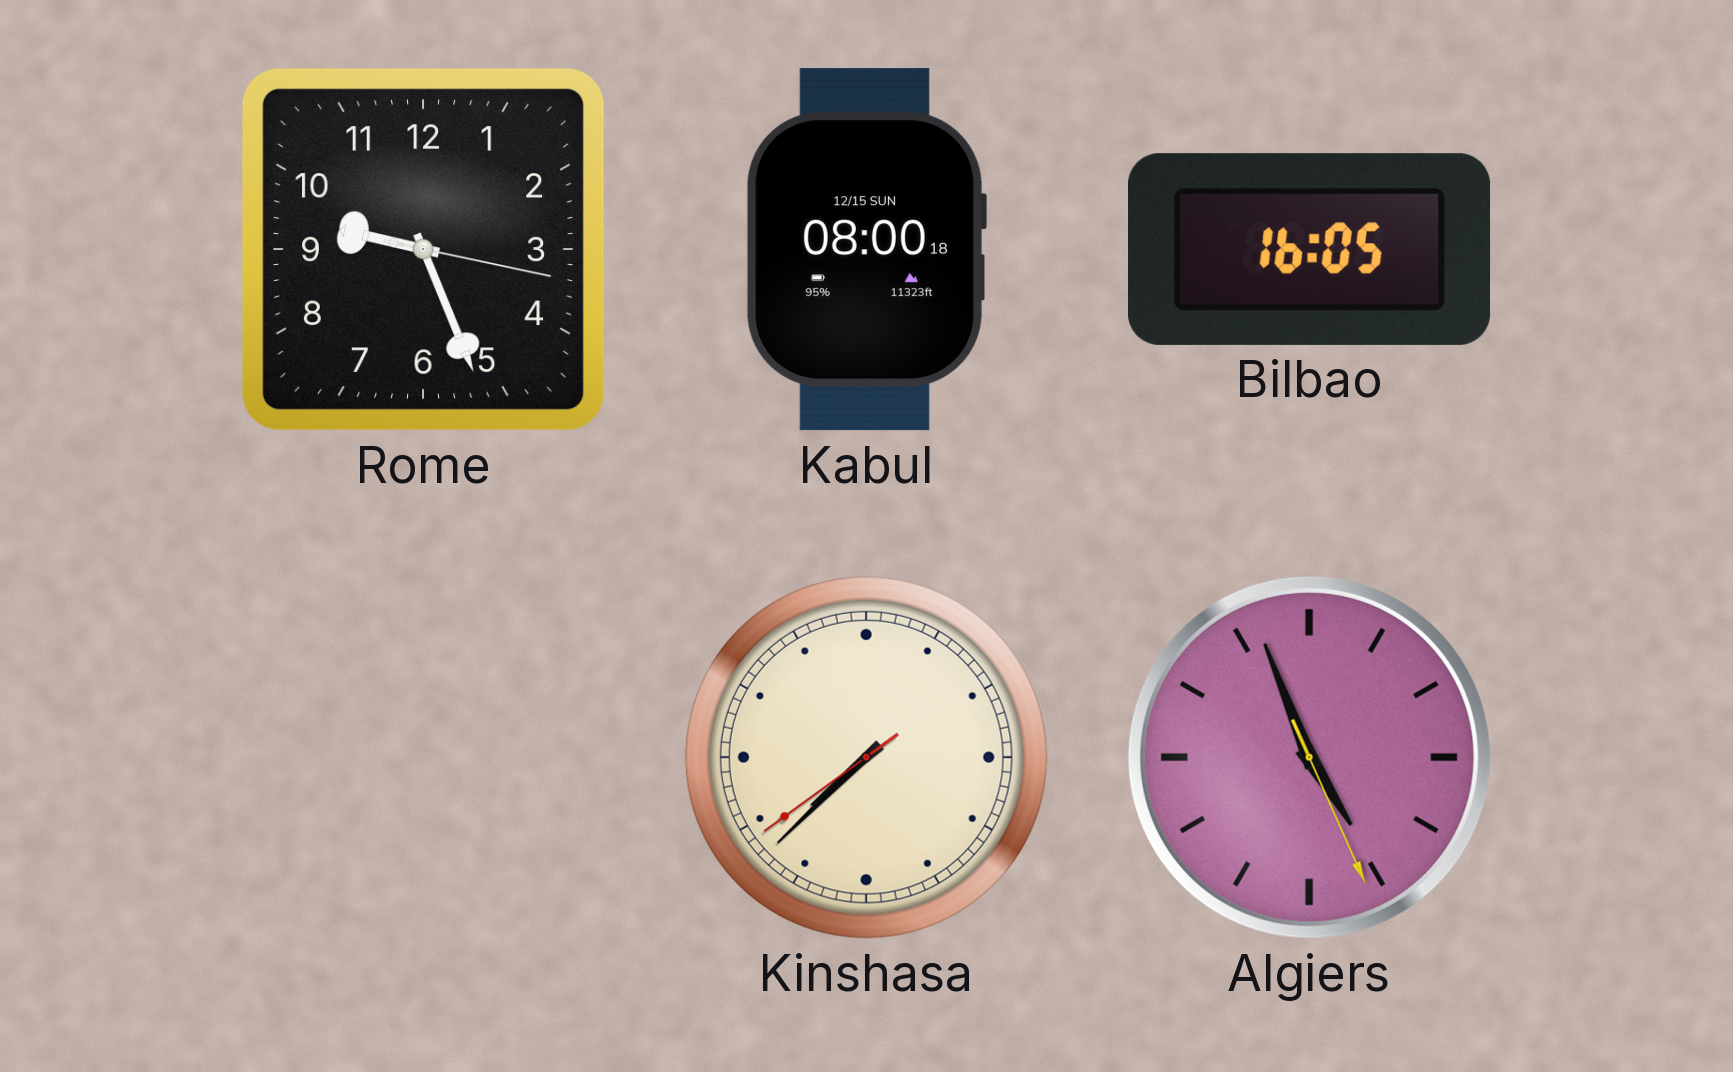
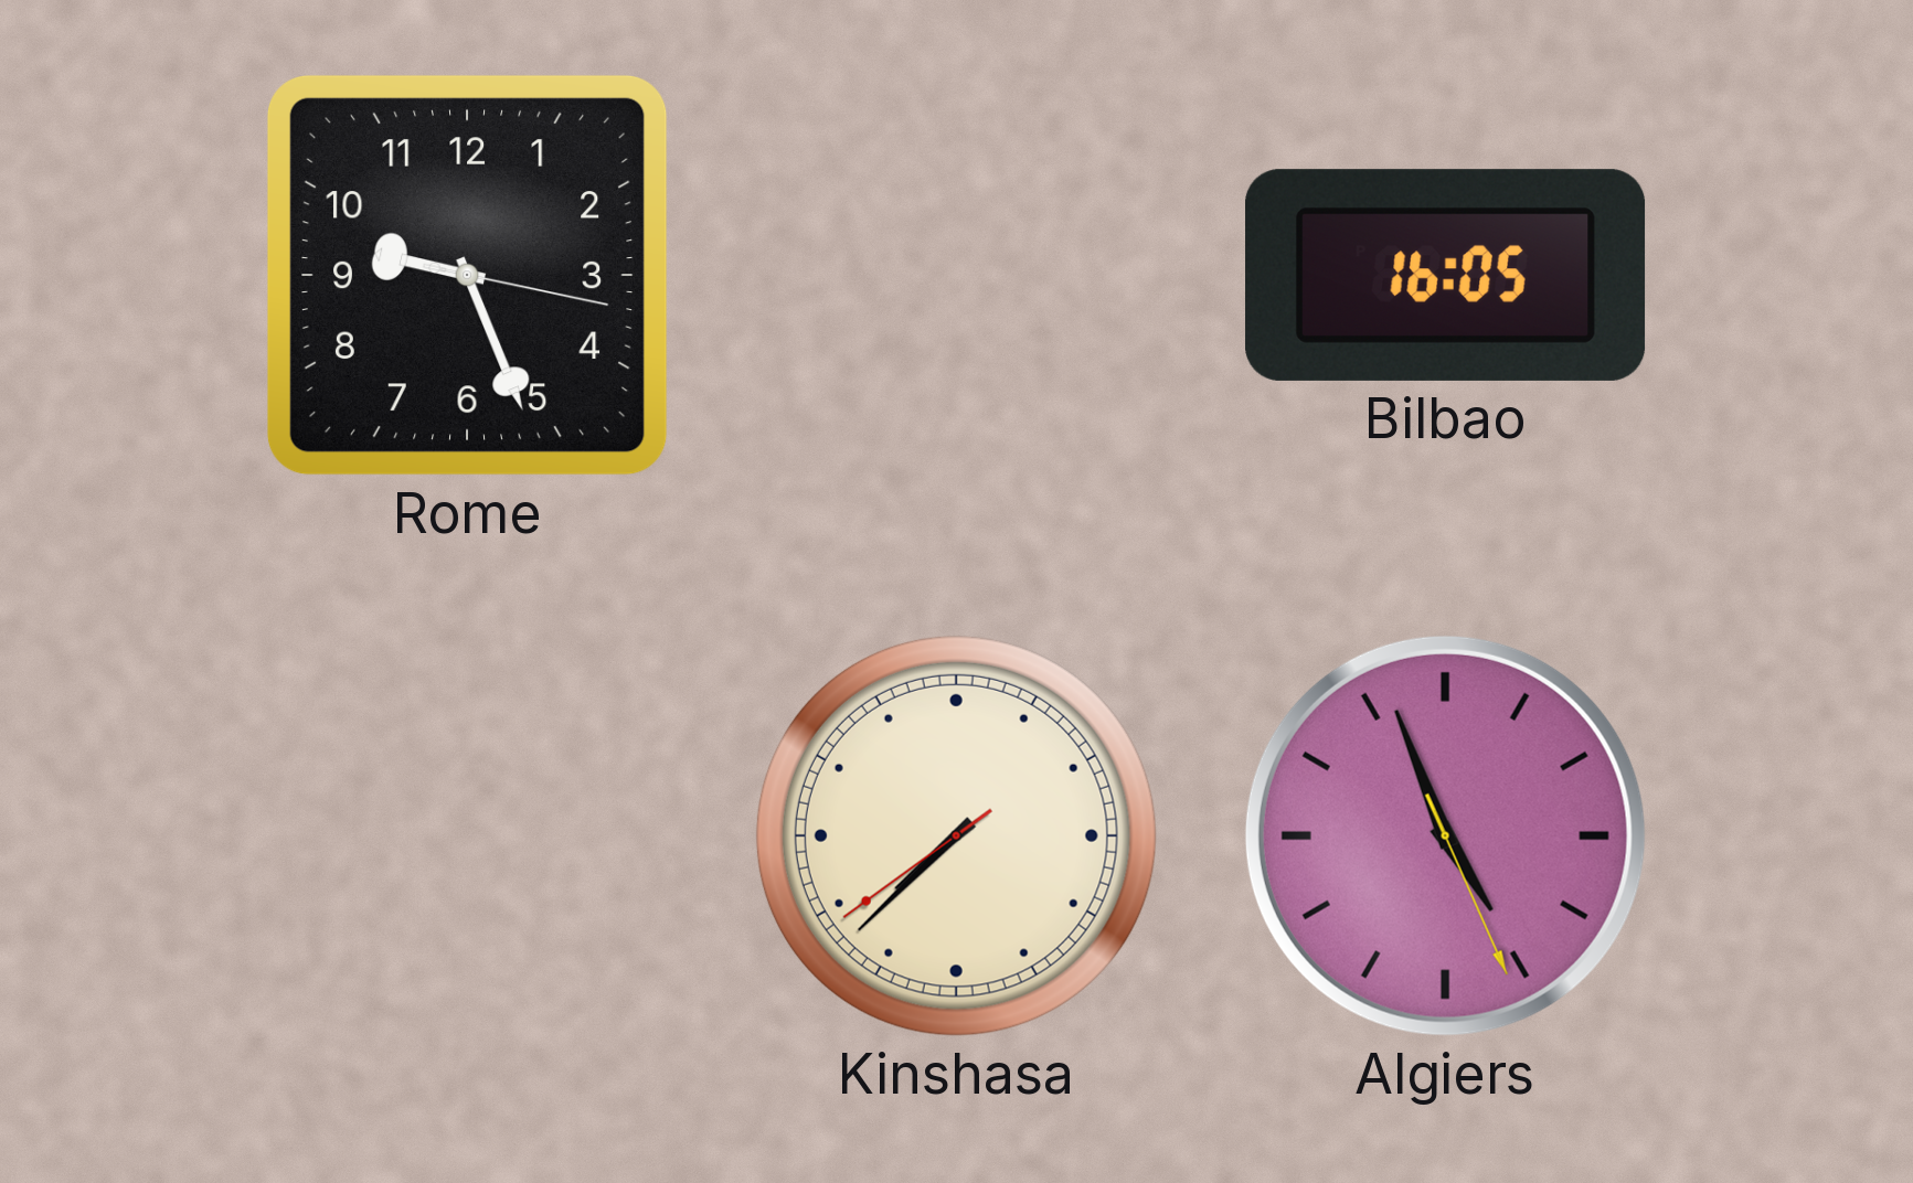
Kabul: 08:00 -> none (866, 250)
